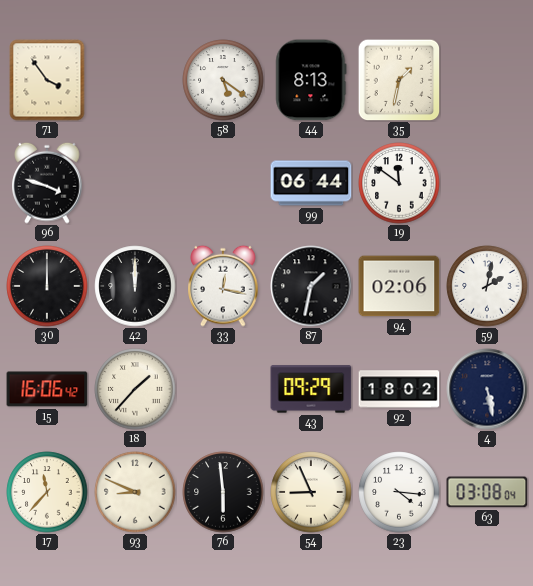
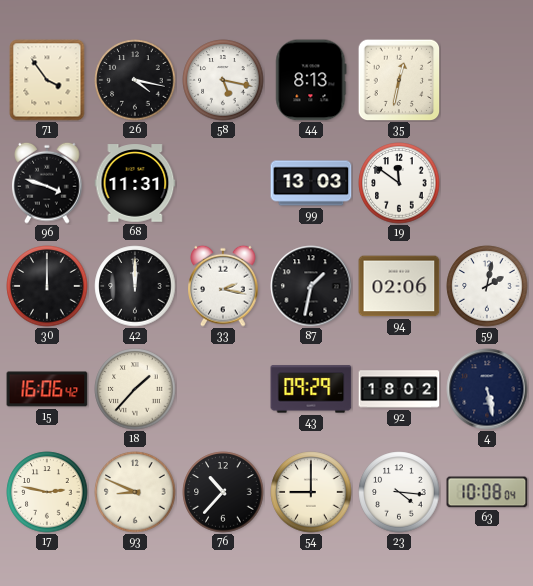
26: none -> 4:17 (135, 80)
58: 5:21 -> 5:17 (223, 80)
35: 1:32 -> 12:32 (399, 80)
68: none -> 11:31 (135, 183)
99: 06:44 -> 13:03 (311, 183)
33: 12:17 -> 2:17 (223, 286)
17: 11:37 -> 2:47 (47, 492)
76: 5:59 -> 10:37 (223, 492)
54: 8:56 -> 9:00 (311, 492)
63: 03:08 -> 10:08 (487, 492)
